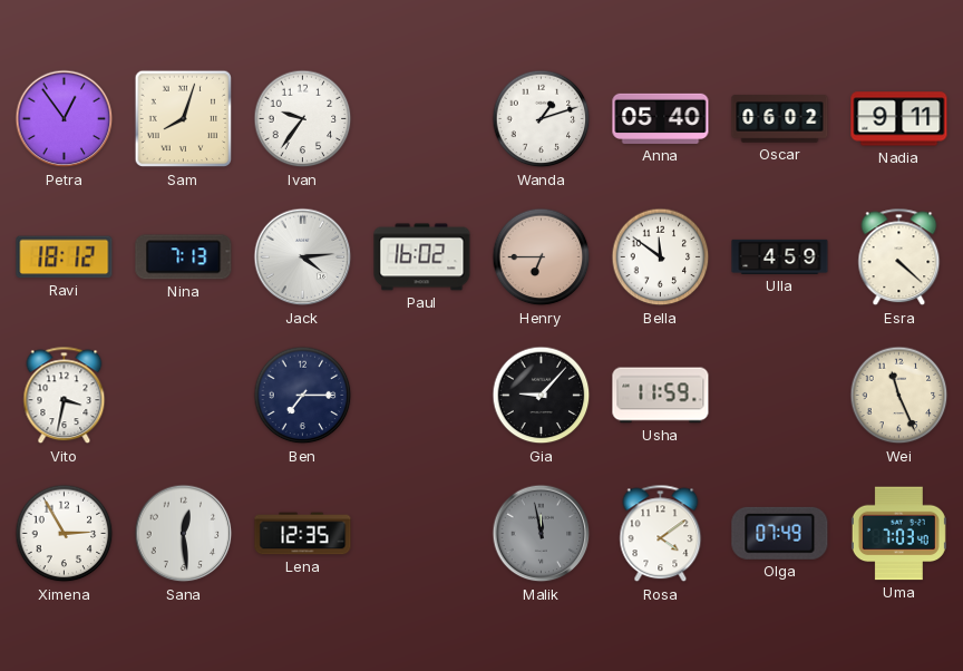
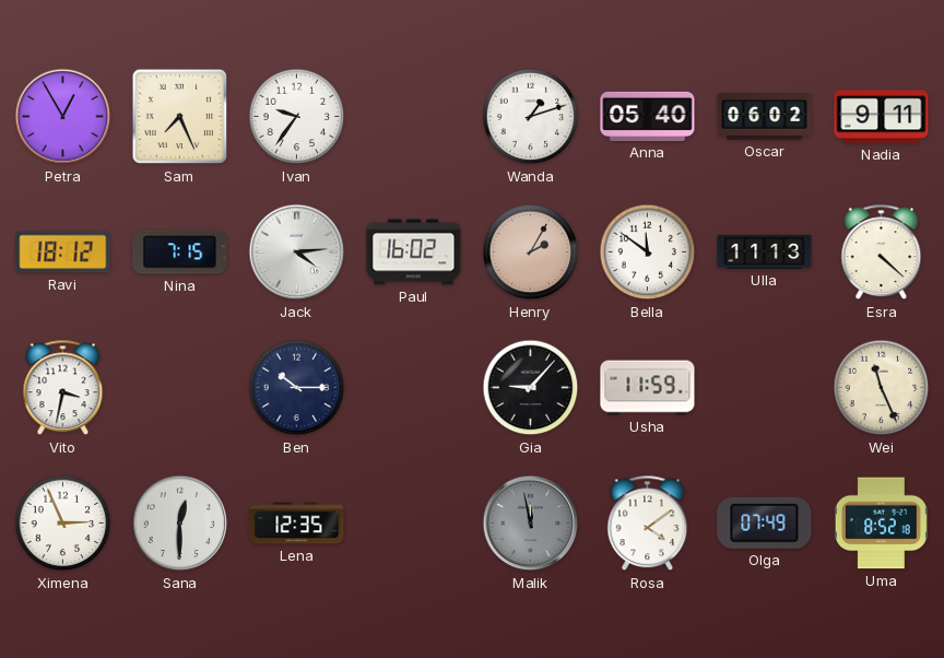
Petra: 12:54 -> 12:55 (63, 117)
Sam: 8:03 -> 7:26 (180, 117)
Nina: 7:13 -> 7:15 (180, 252)
Henry: 6:45 -> 2:05 (531, 252)
Ulla: 4:59 -> 11:13 (765, 251)
Ben: 7:15 -> 10:15 (297, 388)
Ximena: 2:55 -> 2:56 (63, 524)
Sana: 12:29 -> 12:30 (180, 524)
Uma: 7:03 -> 8:52 (881, 524)
